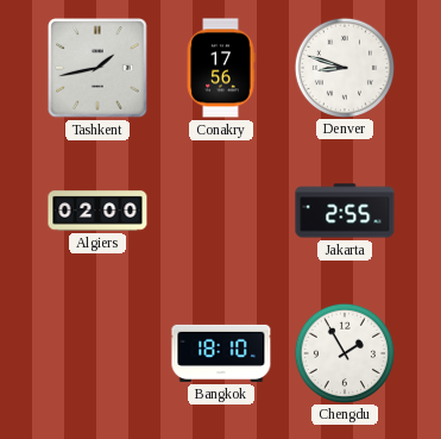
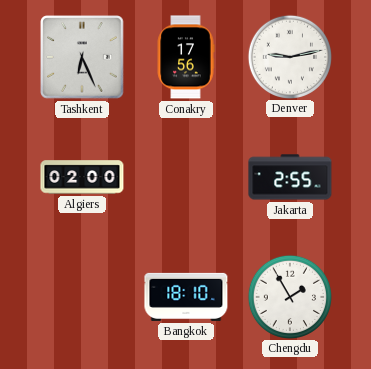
Tashkent: 1:43 -> 6:26 (82, 57)
Denver: 8:48 -> 9:13 (289, 56)
